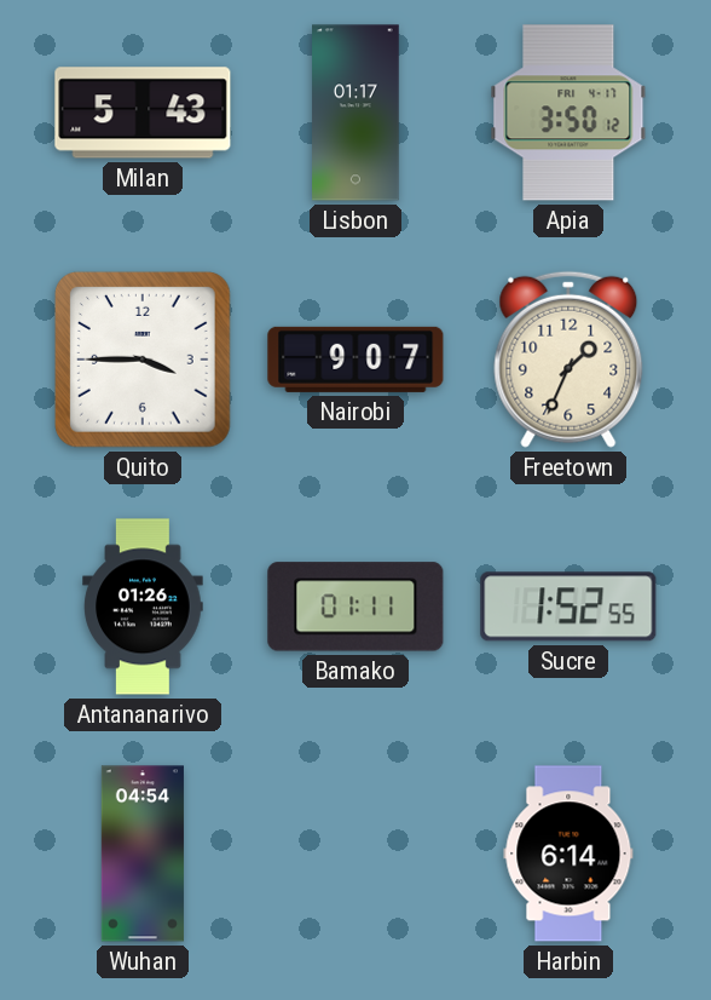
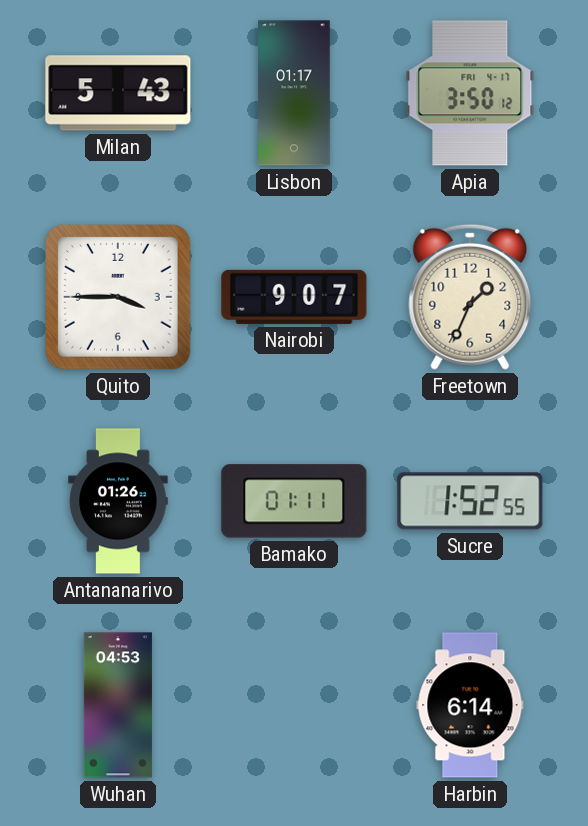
Wuhan: 04:54 -> 04:53 (118, 705)
